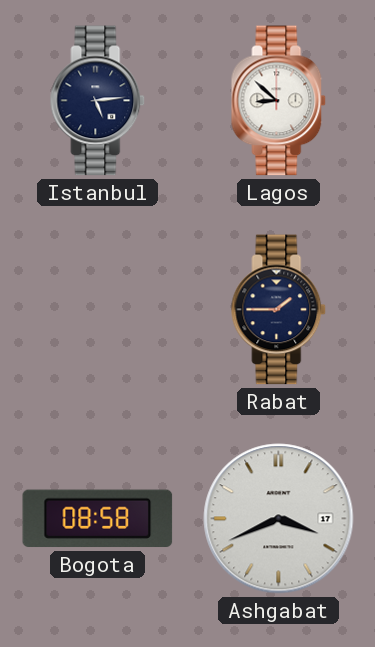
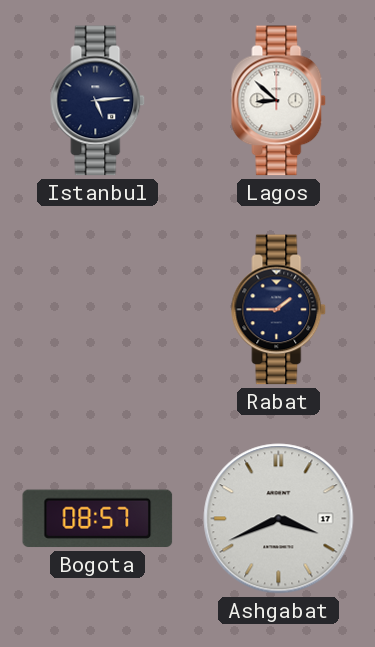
Bogota: 08:58 -> 08:57 (98, 519)
